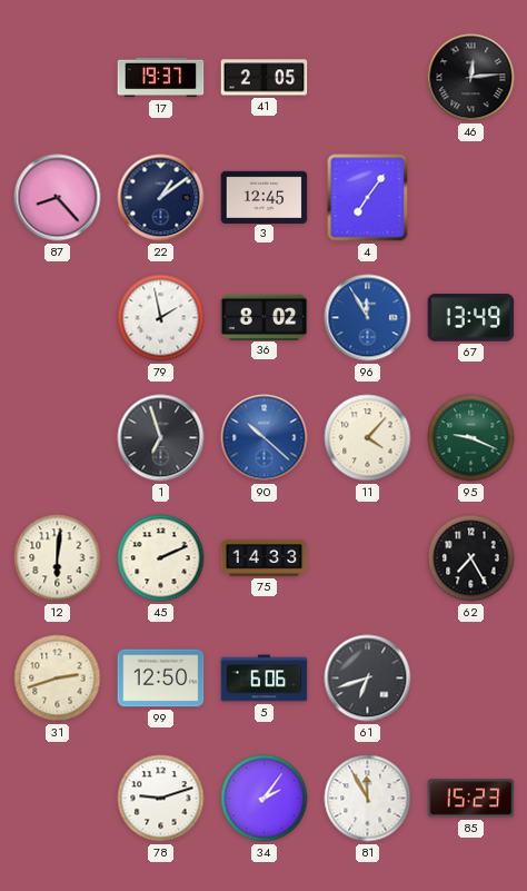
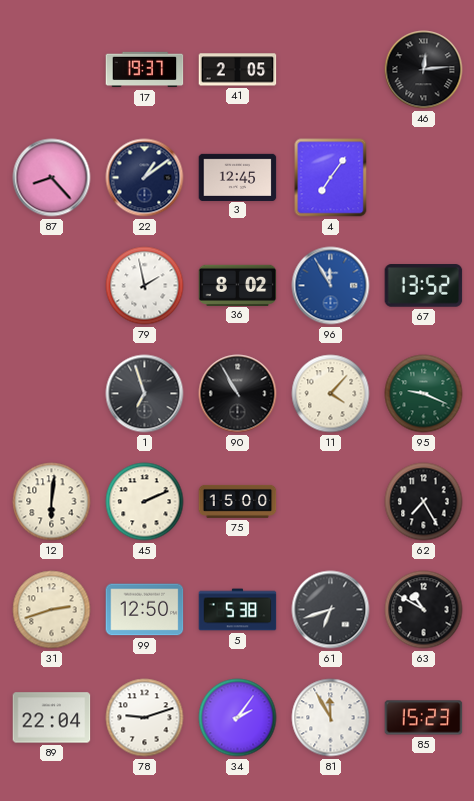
67: 13:49 -> 13:52 (424, 286)
90: 10:22 -> 10:55 (238, 394)
90 dial: blue -> black (238, 394)
75: 14:33 -> 15:00 (238, 501)
5: 6:06 -> 5:38 (238, 610)
63: none -> 10:50 (424, 610)
89: none -> 22:04 (52, 718)
